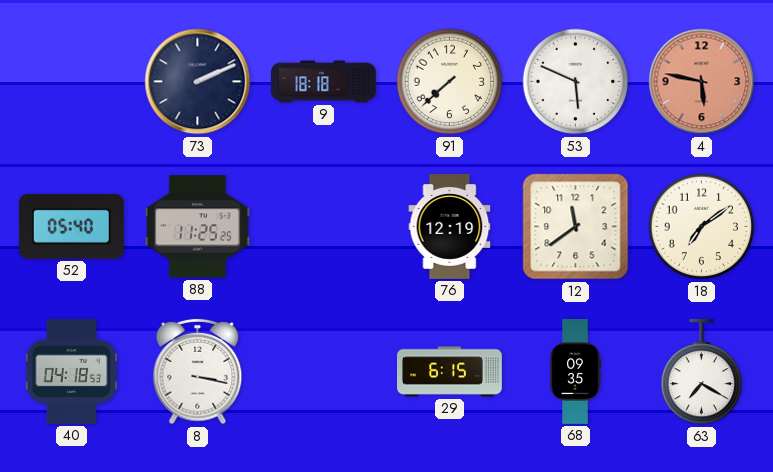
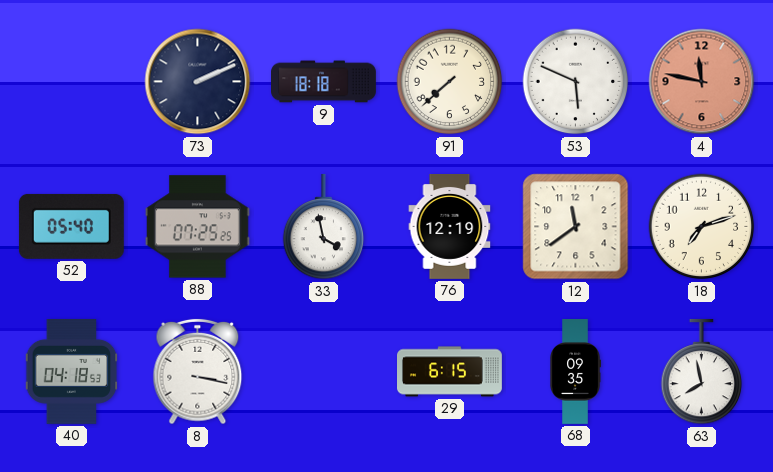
4: 5:47 -> 11:47 (702, 82)
88: 11:25 -> 07:25 (197, 227)
33: none -> 3:58 (324, 227)
18: 7:09 -> 7:12 (702, 227)
63: 7:20 -> 7:58 (702, 372)
